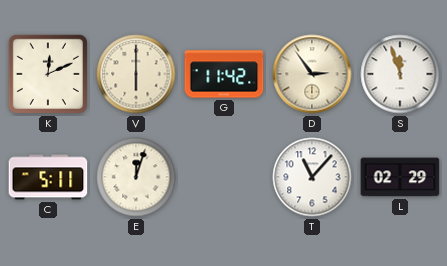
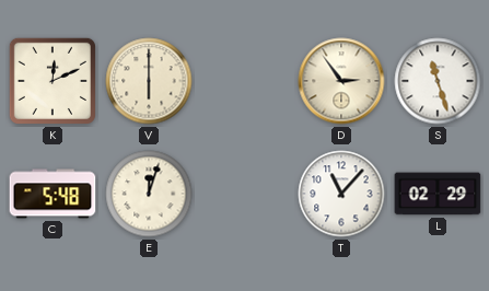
G: 11:42 -> none (224, 74)
S: 11:57 -> 11:27 (438, 81)
C: 5:11 -> 5:48 (53, 194)
